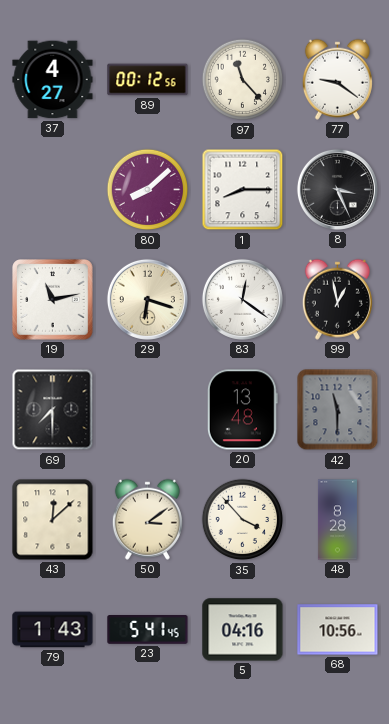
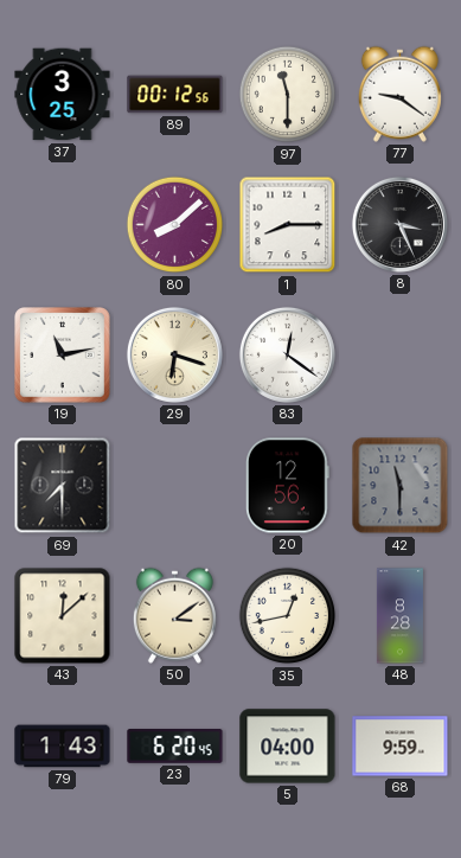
37: 4:27 -> 3:25 (63, 95)
97: 11:23 -> 11:30 (288, 95)
99: 12:58 -> none (337, 299)
20: 13:48 -> 12:56 (287, 486)
35: 3:53 -> 12:43 (288, 616)
23: 5:41 -> 6:20 (175, 747)
5: 04:16 -> 04:00 (288, 747)
68: 10:56 -> 9:59 (401, 747)
